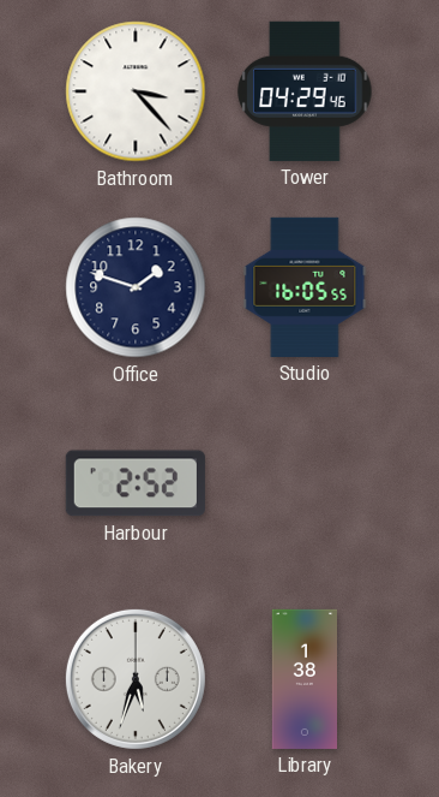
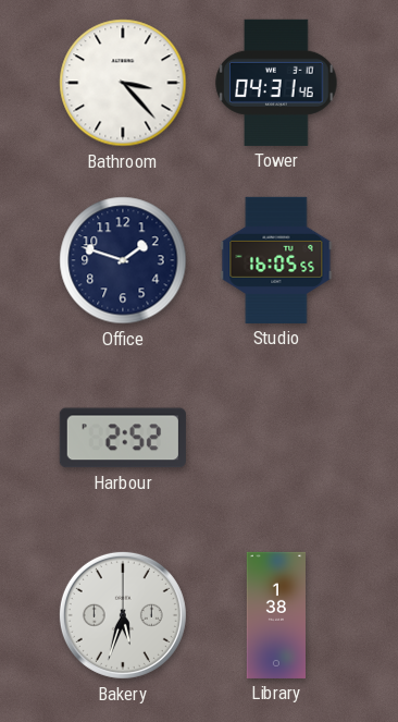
Tower: 04:29 -> 04:31 (276, 83)
